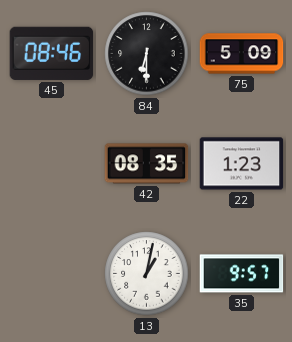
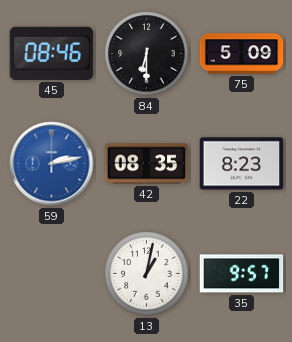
59: none -> 2:13 (52, 164)
22: 1:23 -> 8:23 (242, 164)
